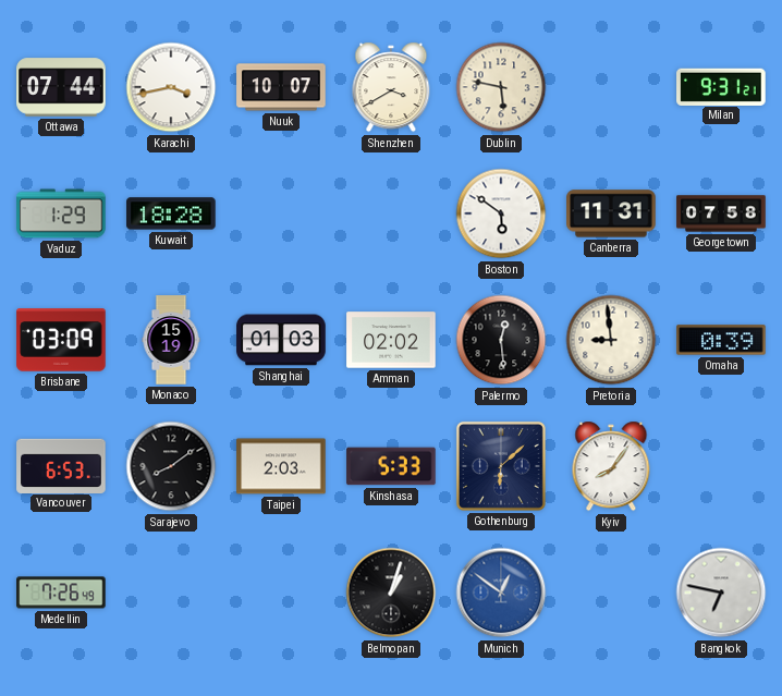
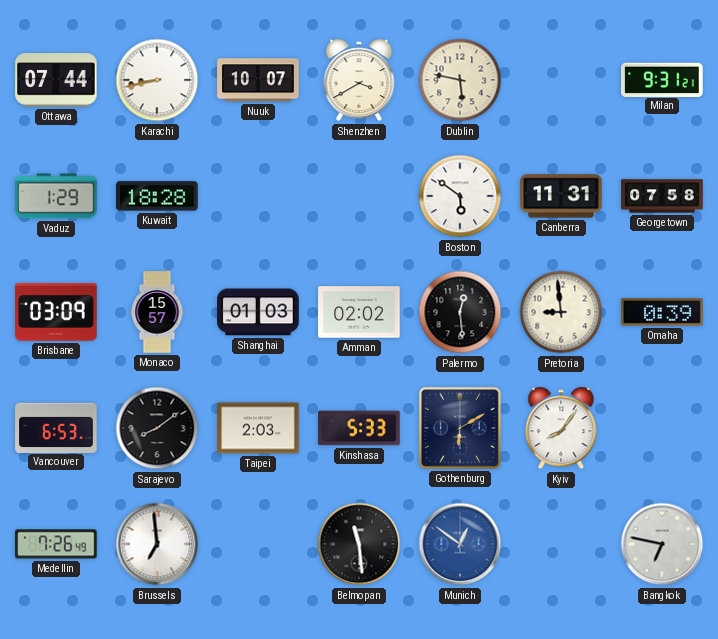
Karachi: 3:43 -> 8:43 (157, 80)
Monaco: 15:19 -> 15:57 (157, 312)
Gothenburg: 6:08 -> 6:10 (460, 428)
Brussels: none -> 6:59 (157, 544)
Belmopan: 1:03 -> 11:29 (359, 544)
